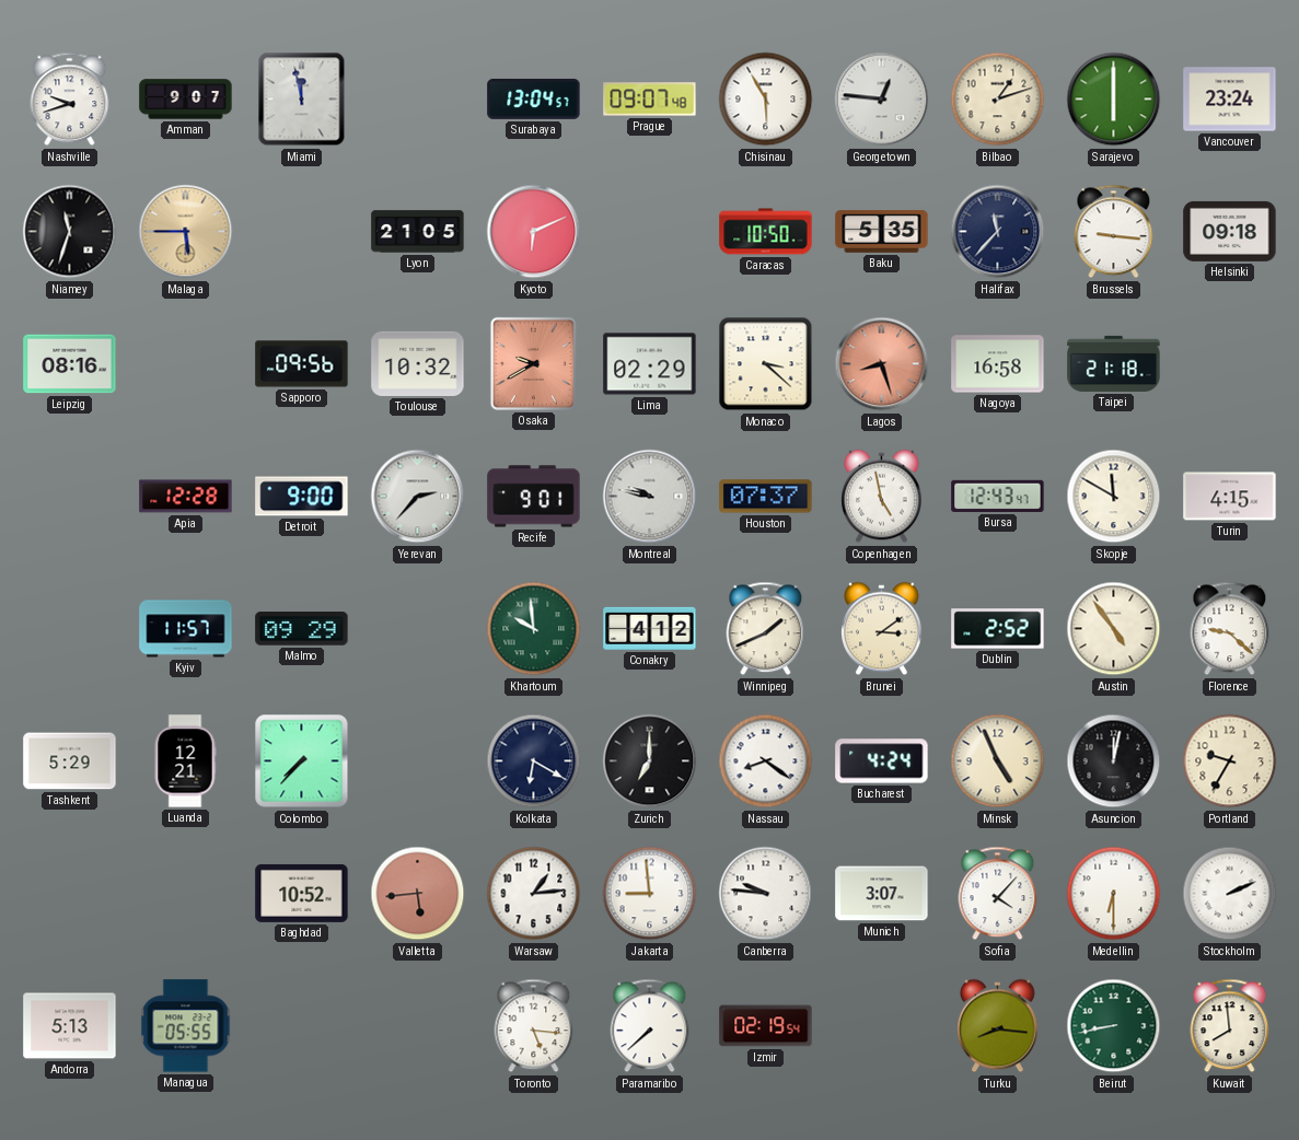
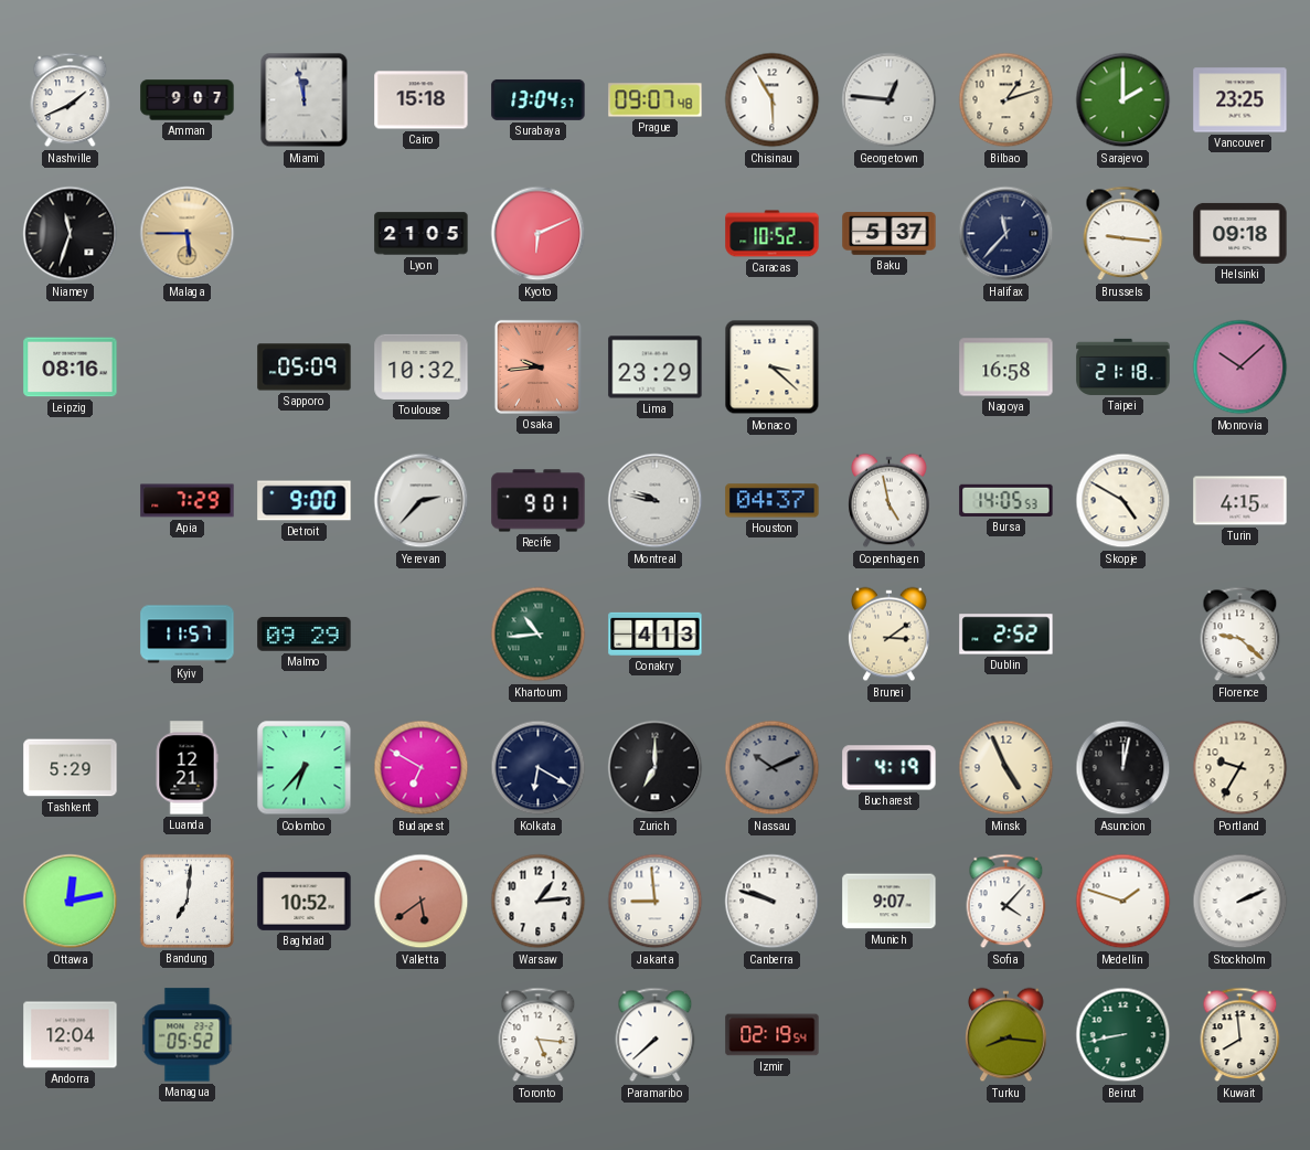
Nashville: 9:42 -> 1:41 (71, 100)
Cairo: none -> 15:18 (422, 100)
Sarajevo: 6:00 -> 2:00 (1123, 100)
Vancouver: 23:24 -> 23:25 (1240, 100)
Caracas: 10:50 -> 10:52 (773, 234)
Baku: 5:35 -> 5:37 (890, 234)
Sapporo: 09:56 -> 05:09 (305, 368)
Osaka: 9:40 -> 9:44 (537, 366)
Lima: 02:29 -> 23:29 (656, 368)
Lagos: 8:27 -> none (882, 364)
Monrovia: none -> 10:08 (1240, 368)
Apia: 12:28 -> 7:29 (188, 501)
Houston: 07:37 -> 04:37 (773, 501)
Bursa: 12:43 -> 14:05 (1007, 500)
Skopje: 11:50 -> 4:50 (1123, 501)
Khartoum: 9:59 -> 10:44 (539, 635)
Conakry: 4:12 -> 4:13 (656, 633)
Winnipeg: 1:41 -> none (766, 629)
Austin: 4:54 -> none (1114, 629)
Colombo: 7:37 -> 6:37 (305, 768)
Budapest: none -> 6:50 (422, 768)
Nassau: 8:21 -> 10:11 (773, 768)
Nassau dial: white -> grey (773, 768)
Bucharest: 4:24 -> 4:19 (890, 768)
Ottawa: none -> 12:13 (71, 902)
Bandung: none -> 7:01 (187, 901)
Valletta: 5:44 -> 5:39 (422, 902)
Canberra: 9:46 -> 9:48 (773, 902)
Munich: 3:07 -> 9:07 (890, 902)
Medellin: 6:30 -> 1:48 (1123, 902)
Andorra: 5:13 -> 12:04 (71, 1035)
Managua: 05:55 -> 05:52 (188, 1035)
